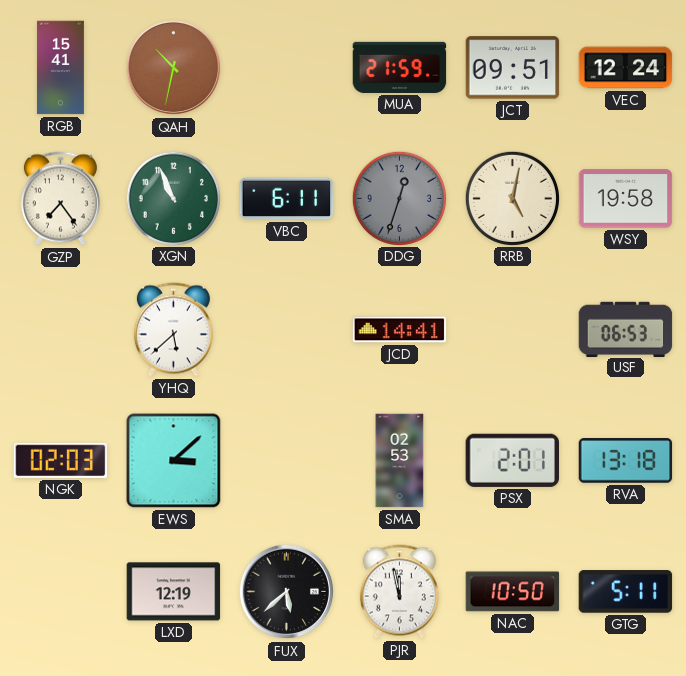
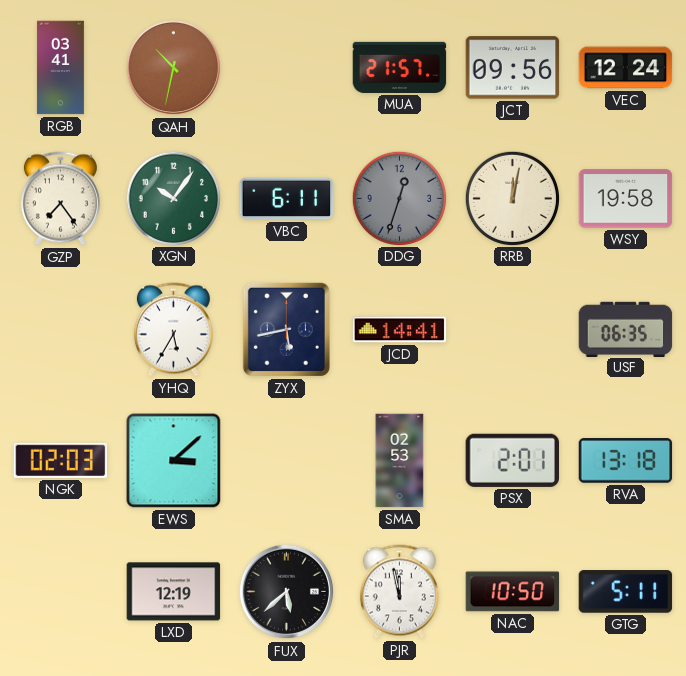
RGB: 15:41 -> 03:41 (60, 68)
MUA: 21:59 -> 21:57 (400, 67)
JCT: 09:51 -> 09:56 (513, 68)
XGN: 10:56 -> 10:06 (173, 198)
RRB: 5:02 -> 12:02 (512, 198)
YHQ: 5:38 -> 5:35 (173, 330)
ZYX: none -> 5:43 (286, 329)
USF: 06:53 -> 06:35 (626, 329)
